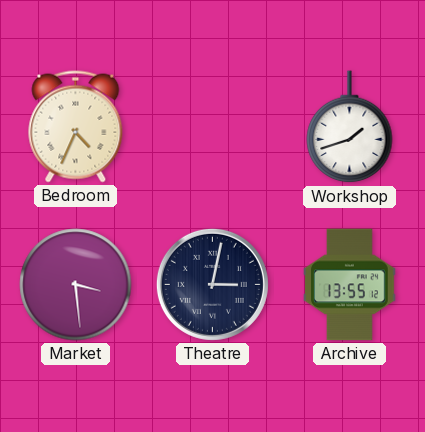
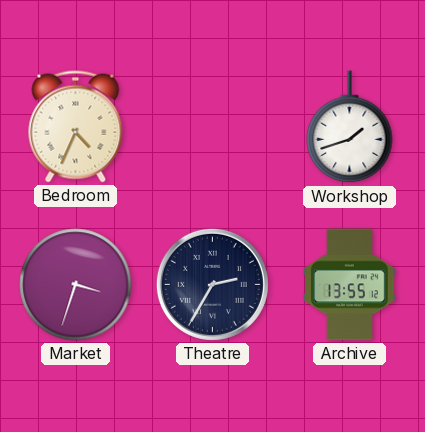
Market: 3:29 -> 3:33 (76, 285)
Theatre: 3:02 -> 2:35 (212, 284)
